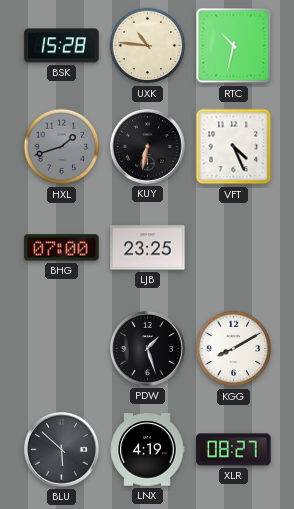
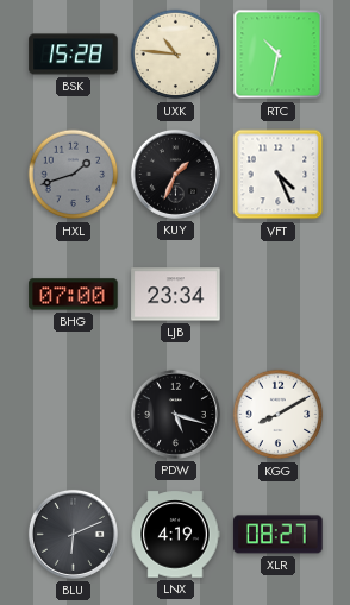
KUY: 6:32 -> 1:34 (175, 174)
LJB: 23:25 -> 23:34 (176, 295)
PDW: 1:27 -> 5:18 (175, 414)
BLU: 5:52 -> 6:11 (73, 534)
